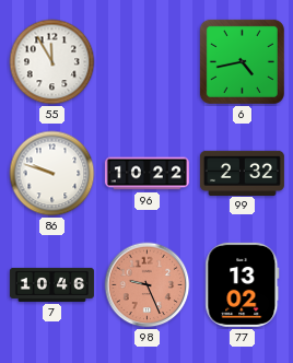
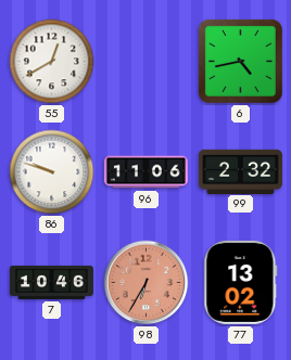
55: 11:55 -> 12:40 (52, 62)
96: 10:22 -> 11:06 (145, 172)
98: 9:26 -> 6:35 (147, 283)
